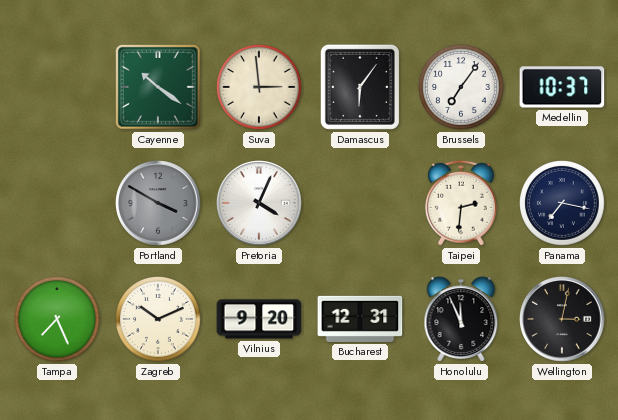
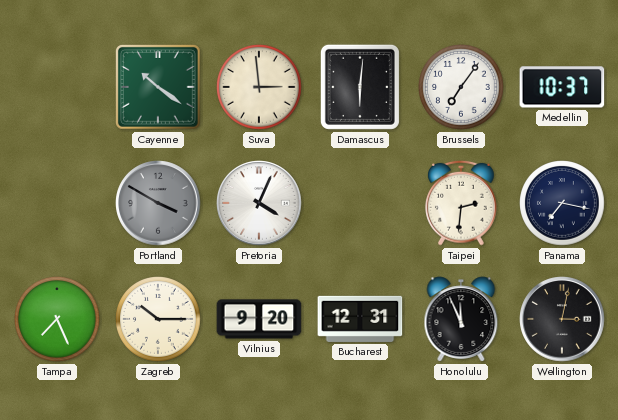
Damascus: 6:06 -> 6:01 (360, 87)
Zagreb: 10:11 -> 10:15 (159, 320)
